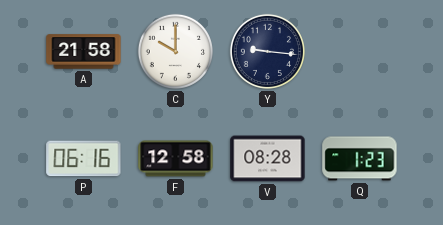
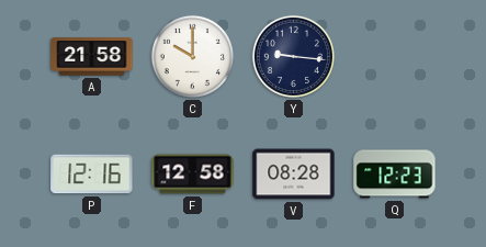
P: 06:16 -> 12:16 (92, 175)
Q: 1:23 -> 12:23 (395, 175)
